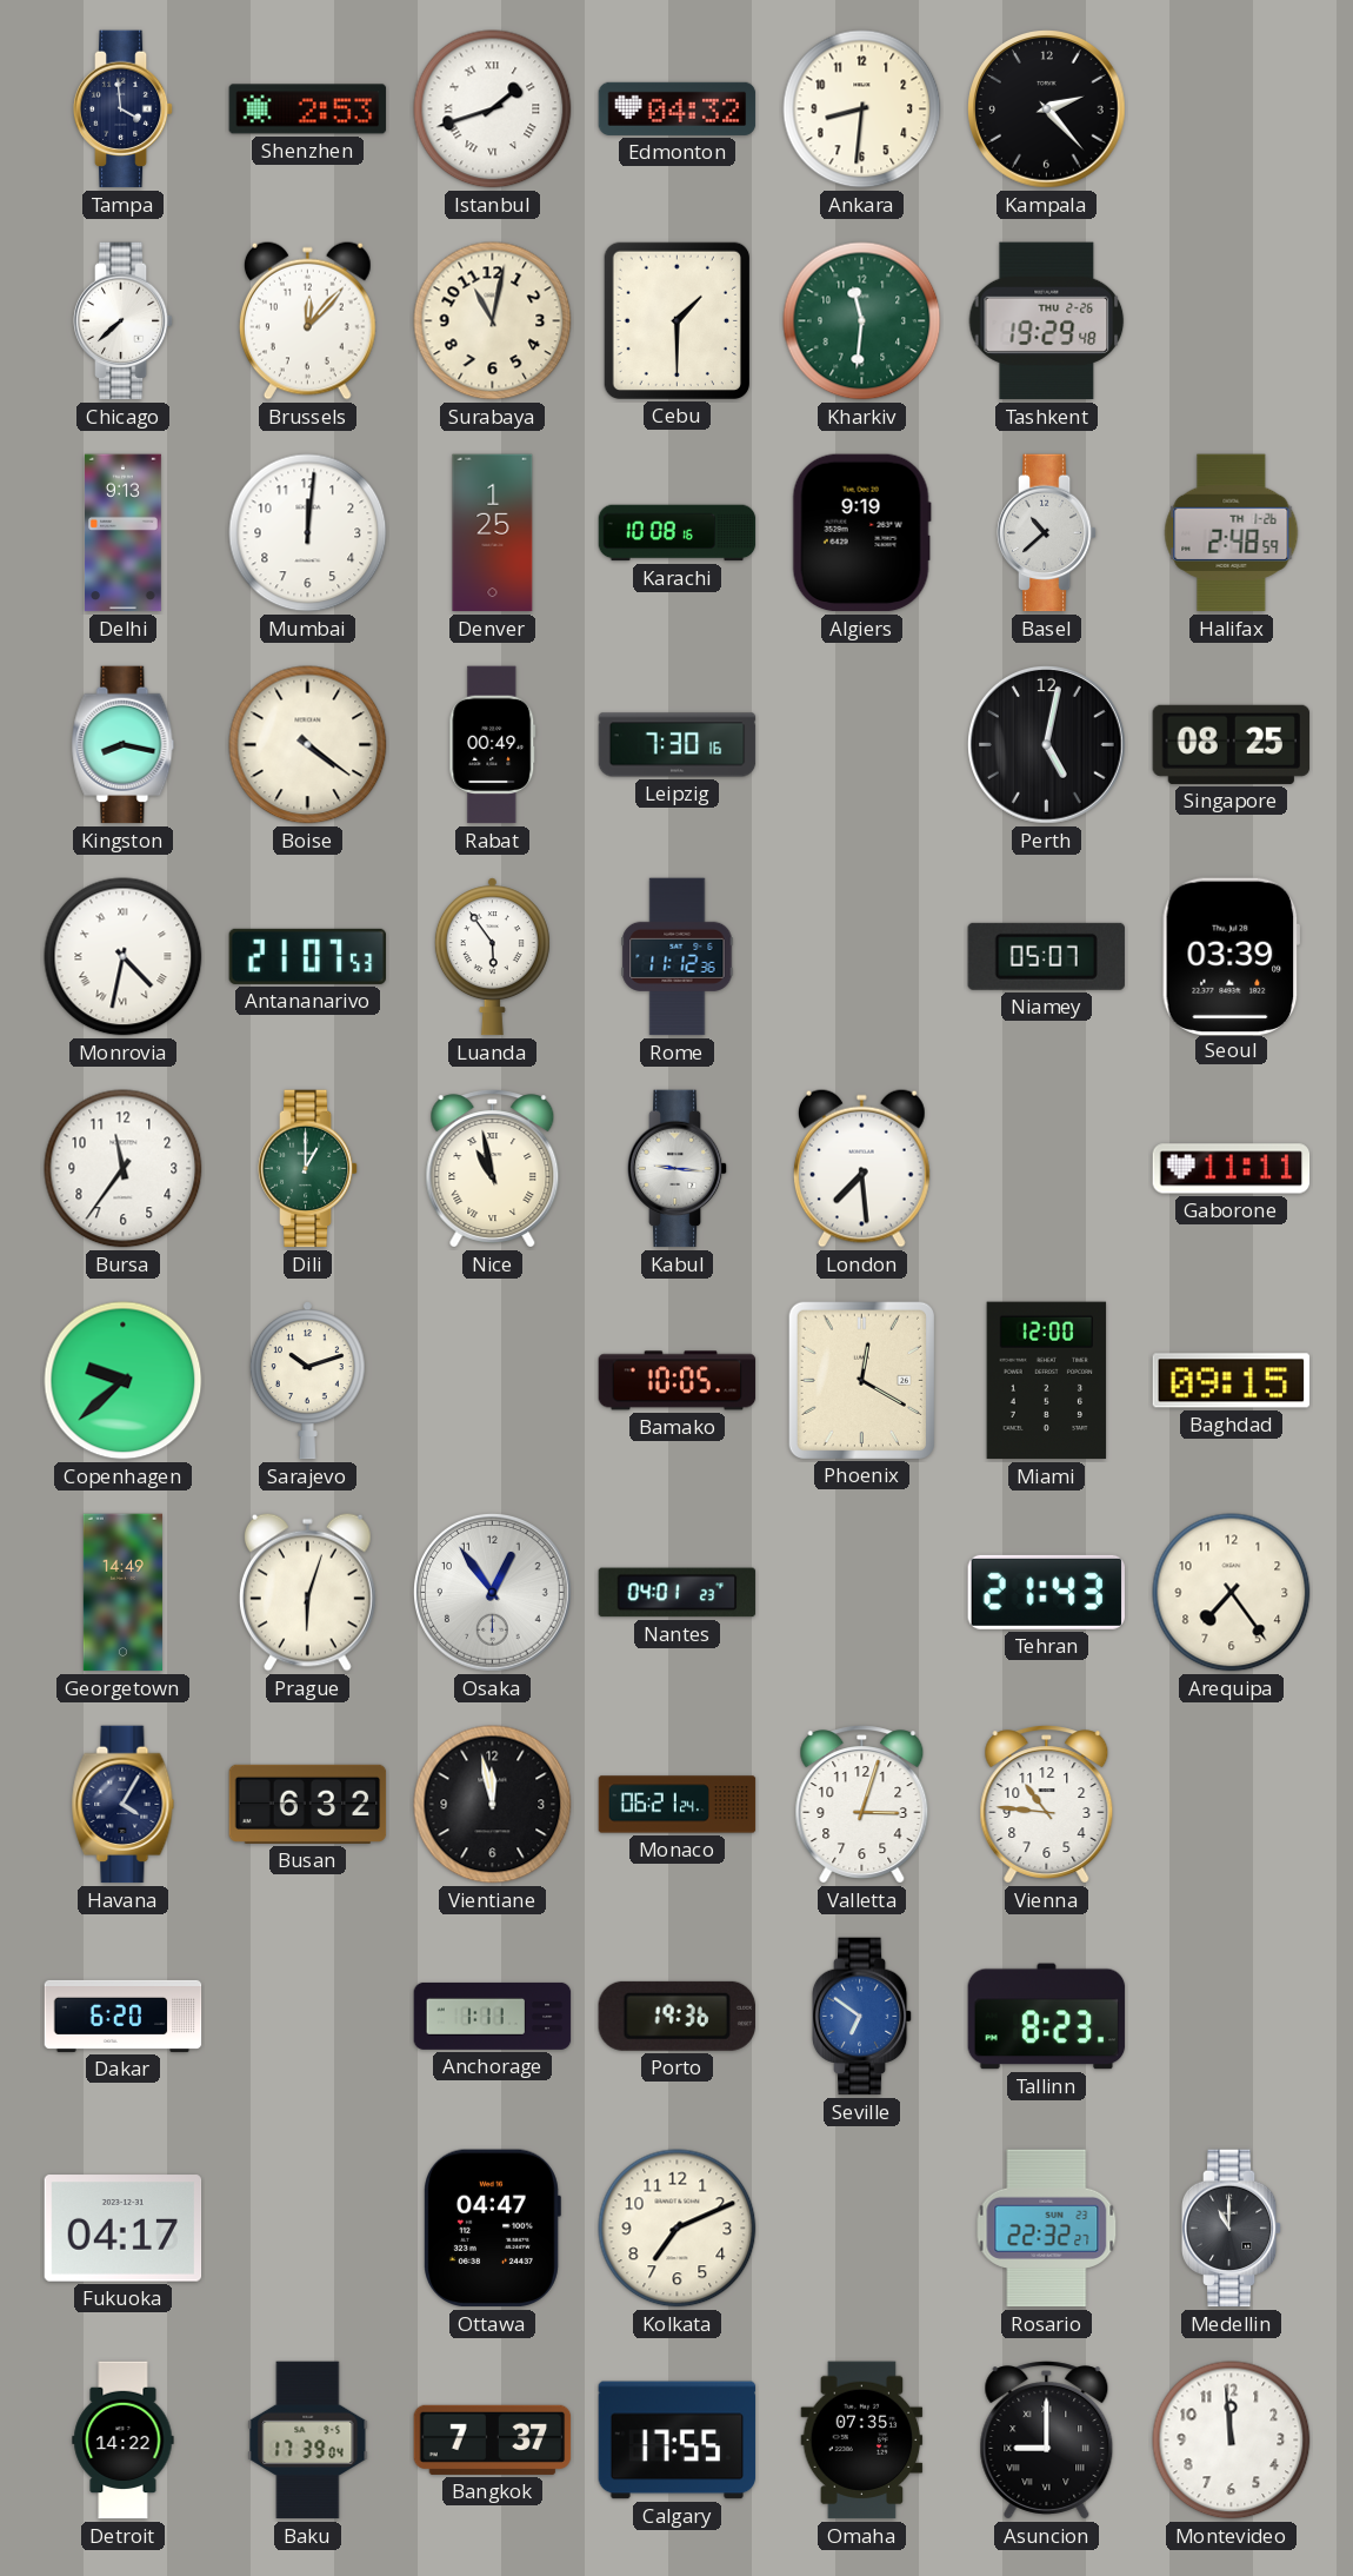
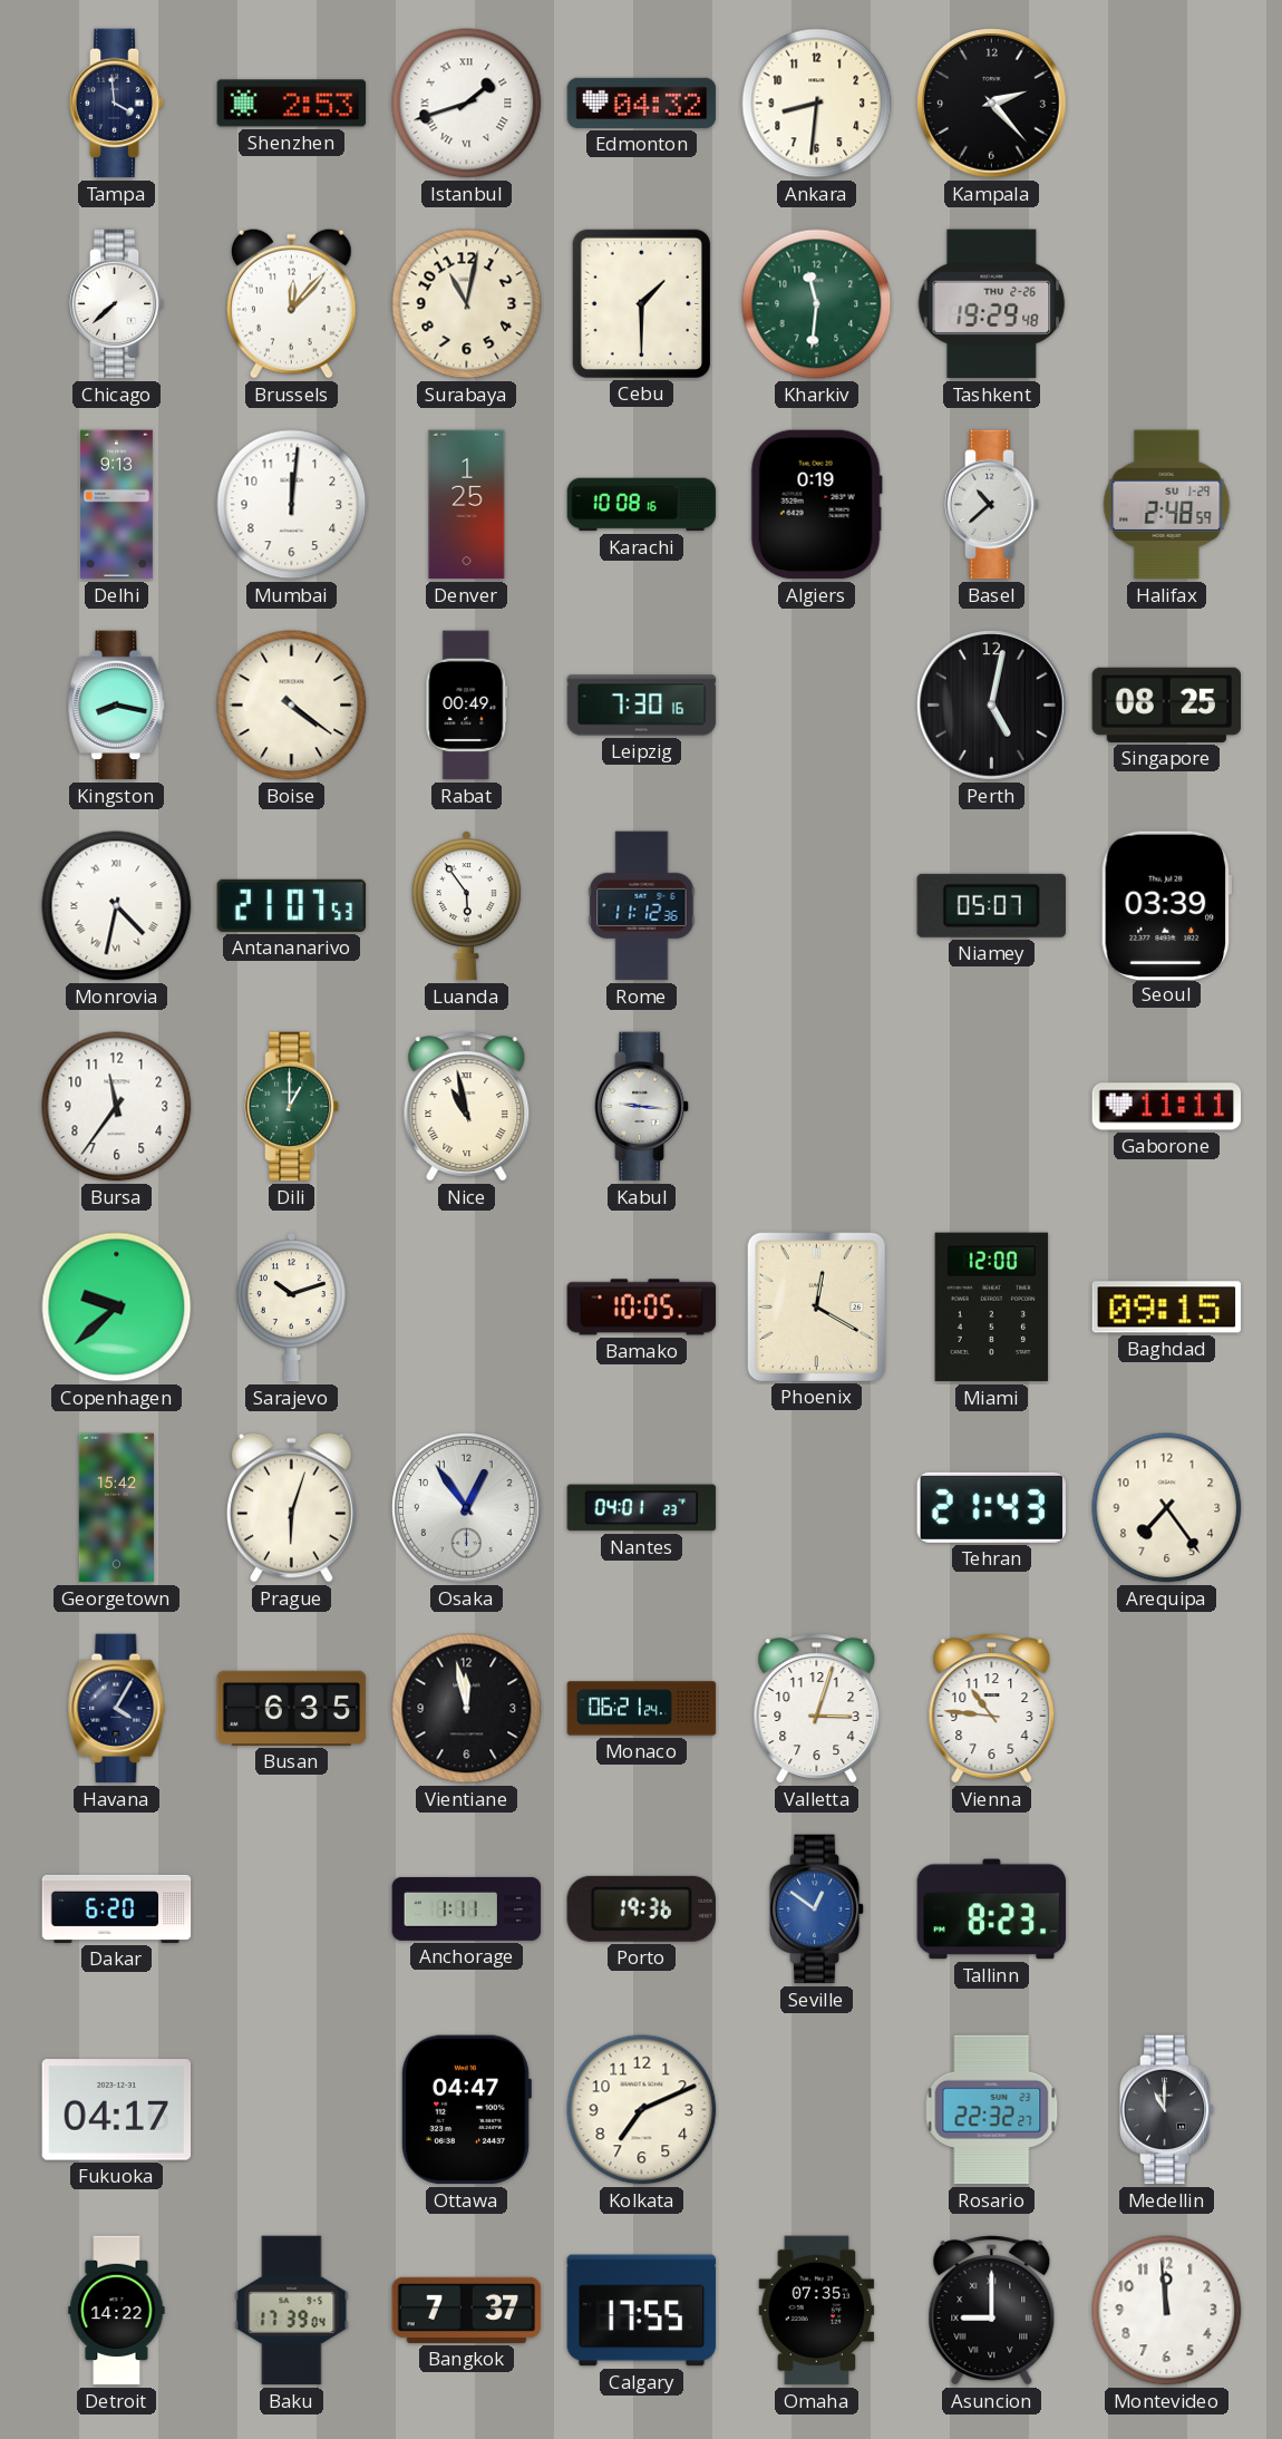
Algiers: 9:19 -> 0:19 (816, 505)
Halifax date: TH 1-26 -> SU 1-29 (1167, 505)
London: 7:29 -> none (861, 1168)
Georgetown: 14:49 -> 15:42 (116, 1508)
Busan: 6:32 -> 6:35 (292, 1708)
Seville: 6:51 -> 12:51 (817, 1910)
